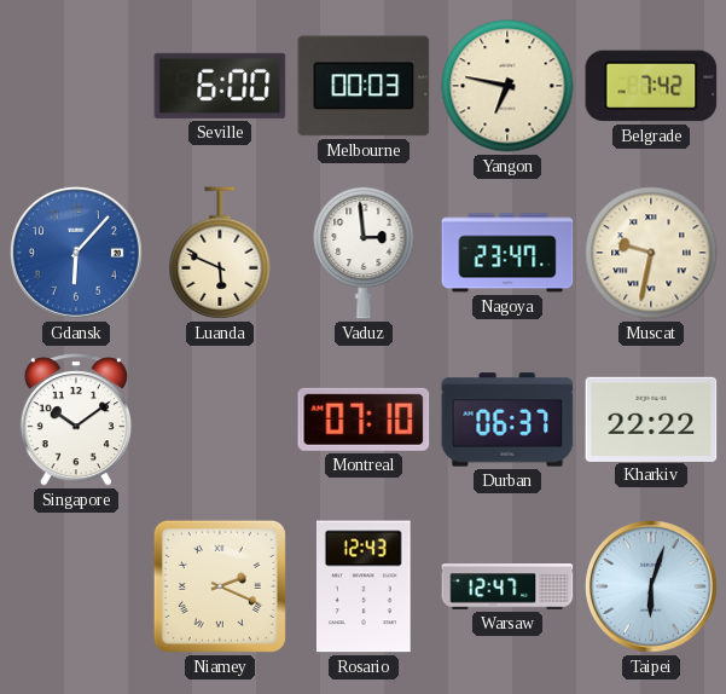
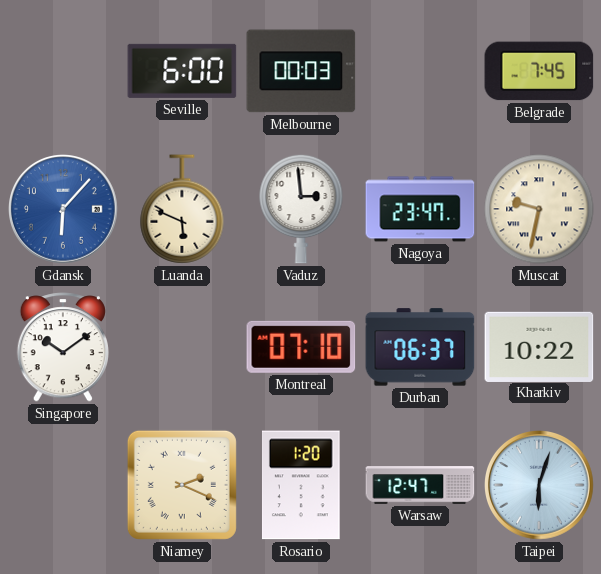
Yangon: 6:47 -> none (507, 86)
Belgrade: 7:42 -> 7:45 (539, 71)
Kharkiv: 22:22 -> 10:22 (539, 346)
Rosario: 12:43 -> 1:20 (301, 485)
